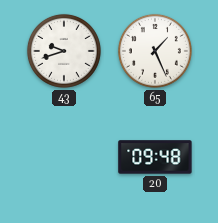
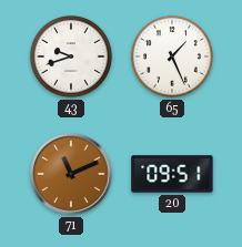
71: none -> 11:11 (71, 174)
20: 09:48 -> 09:51 (172, 174)
